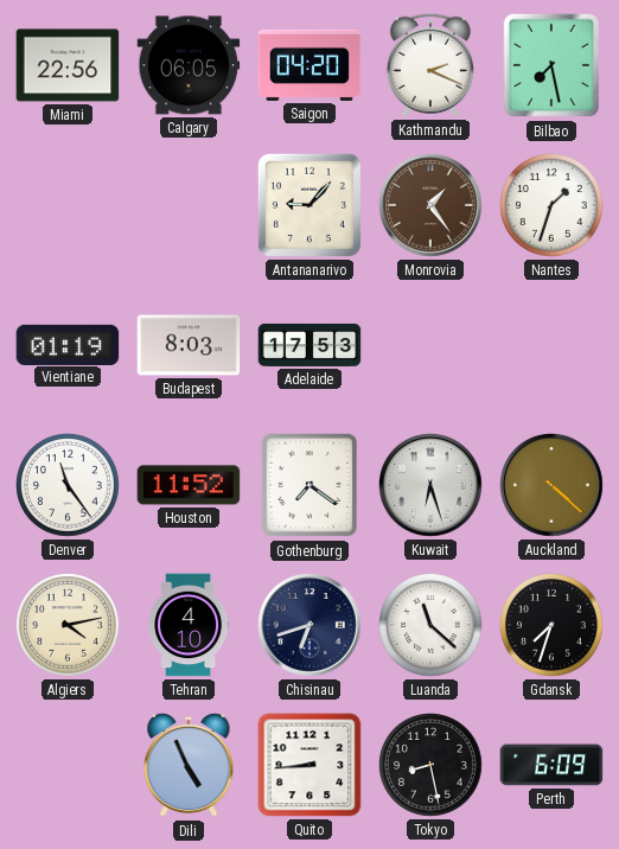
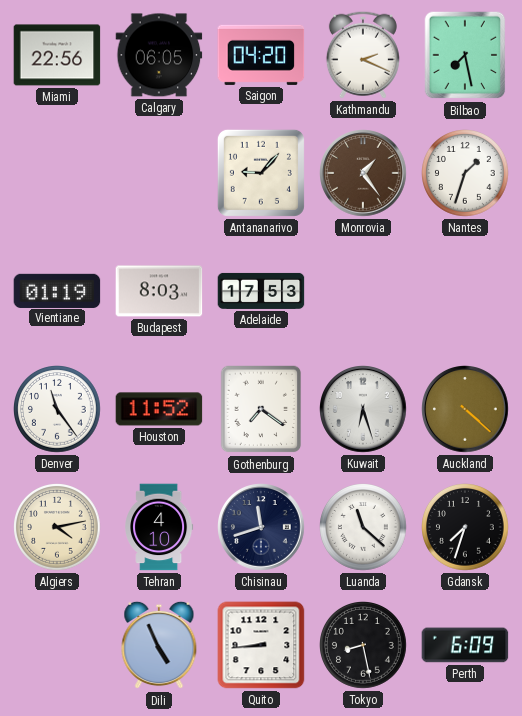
Chisinau: 6:42 -> 11:42 (261, 527)
